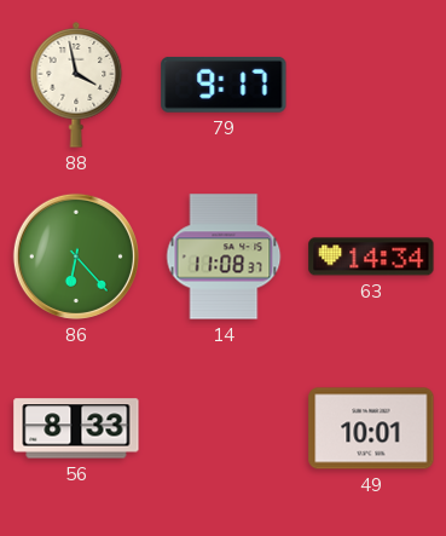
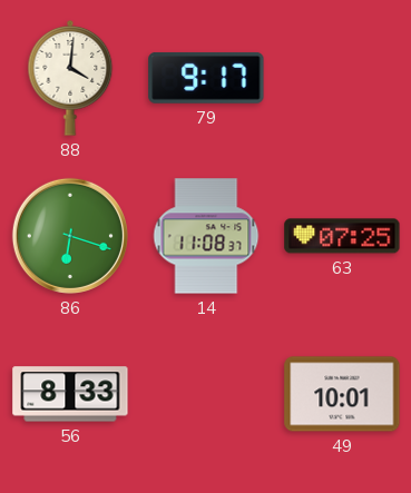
88: 3:58 -> 4:01 (70, 79)
86: 6:23 -> 6:18 (70, 236)
63: 14:34 -> 07:25 (342, 236)
